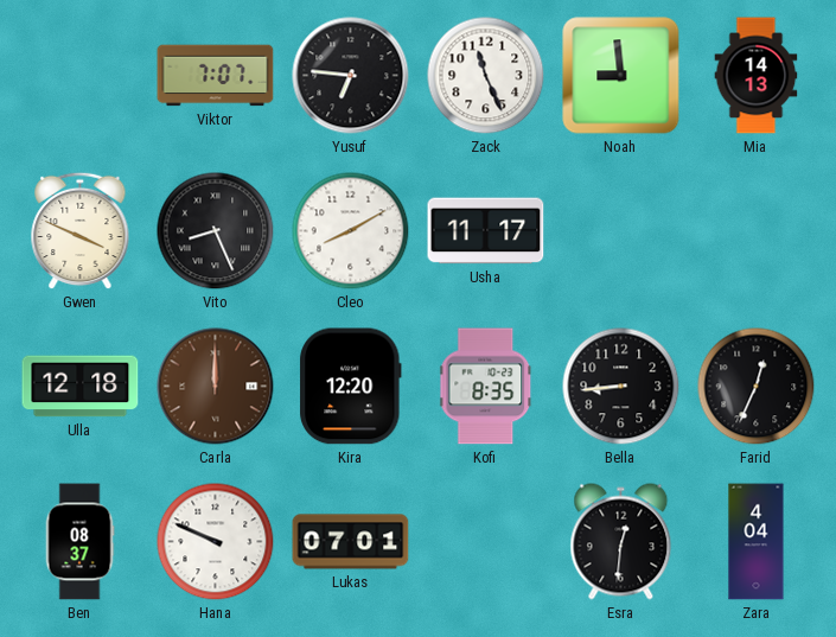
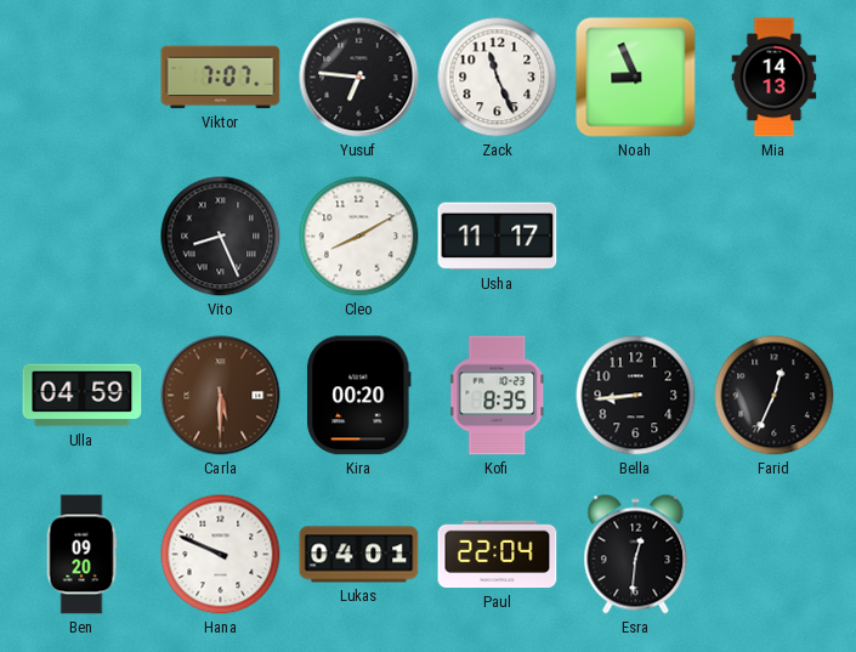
Noah: 8:59 -> 8:56 (636, 78)
Gwen: 3:49 -> none (81, 231)
Ulla: 12:18 -> 04:59 (83, 396)
Carla: 12:00 -> 5:30 (221, 396)
Kira: 12:20 -> 00:20 (359, 396)
Ben: 08:37 -> 09:20 (81, 555)
Lukas: 07:01 -> 04:01 (359, 555)
Paul: none -> 22:04 (498, 555)
Zara: 4:04 -> none (757, 542)
